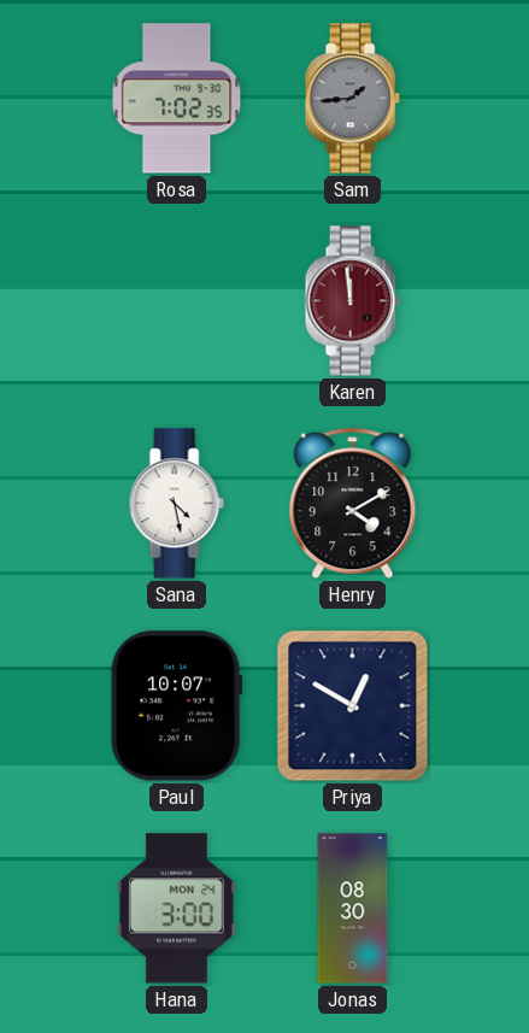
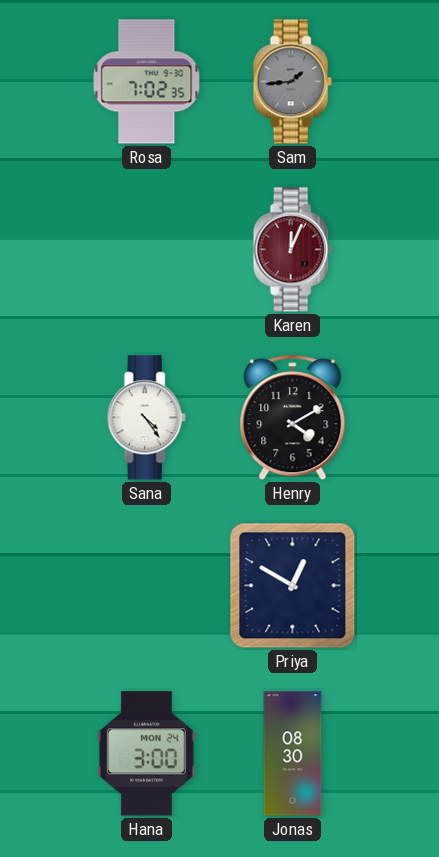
Karen: 11:59 -> 12:04 (292, 250)
Sana: 4:28 -> 4:24 (146, 418)
Paul: 10:07 -> none (176, 706)
